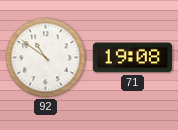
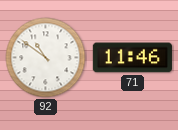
71: 19:08 -> 11:46 (132, 58)
